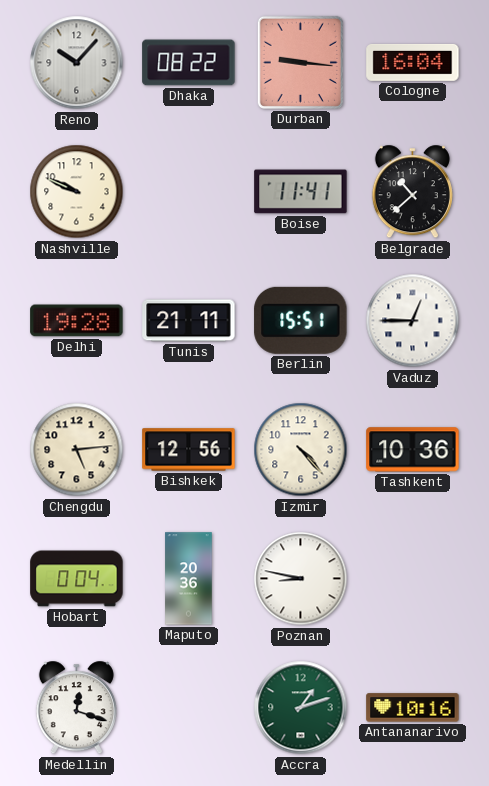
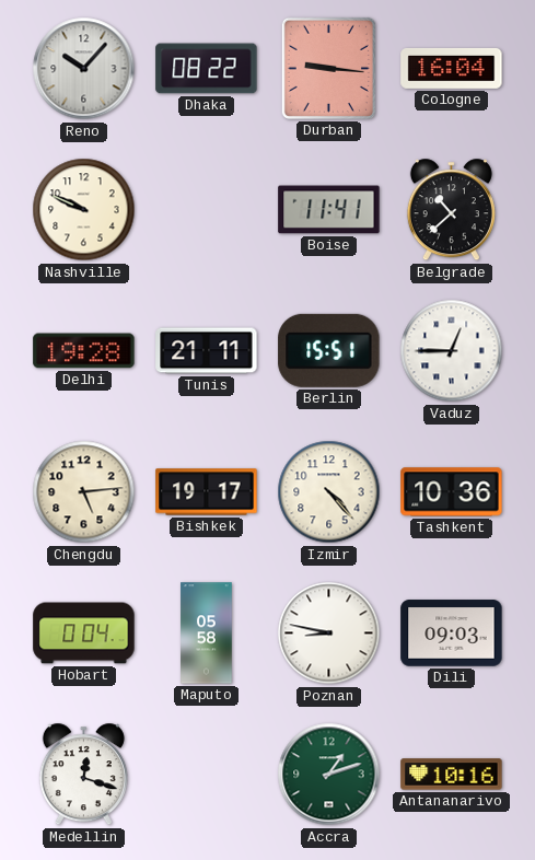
Bishkek: 12:56 -> 19:17 (207, 492)
Maputo: 20:36 -> 05:58 (207, 634)
Dili: none -> 09:03 (452, 634)
